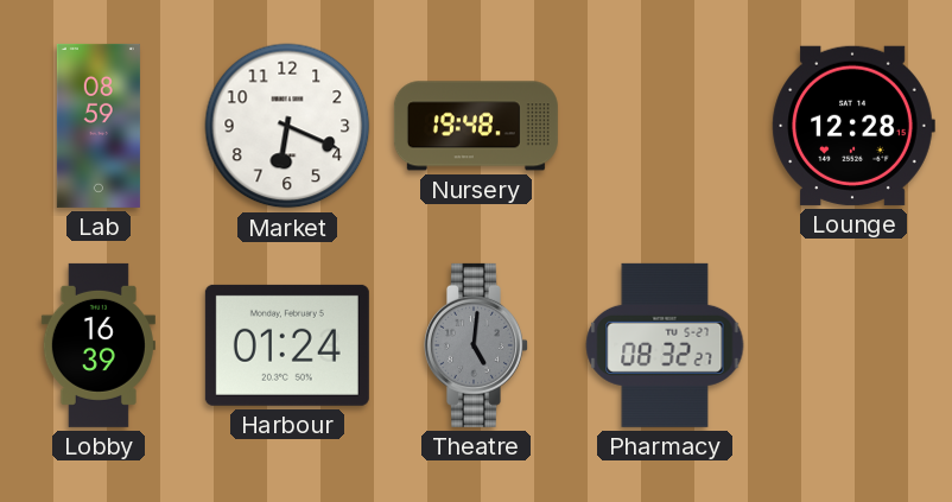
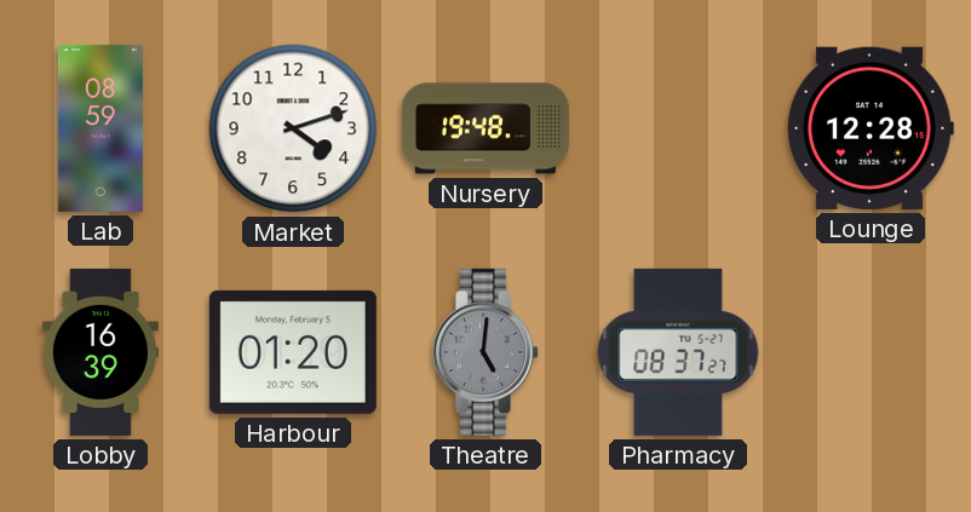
Market: 6:19 -> 4:12 (293, 128)
Harbour: 01:24 -> 01:20 (293, 352)
Pharmacy: 08:32 -> 08:37 (678, 352)
